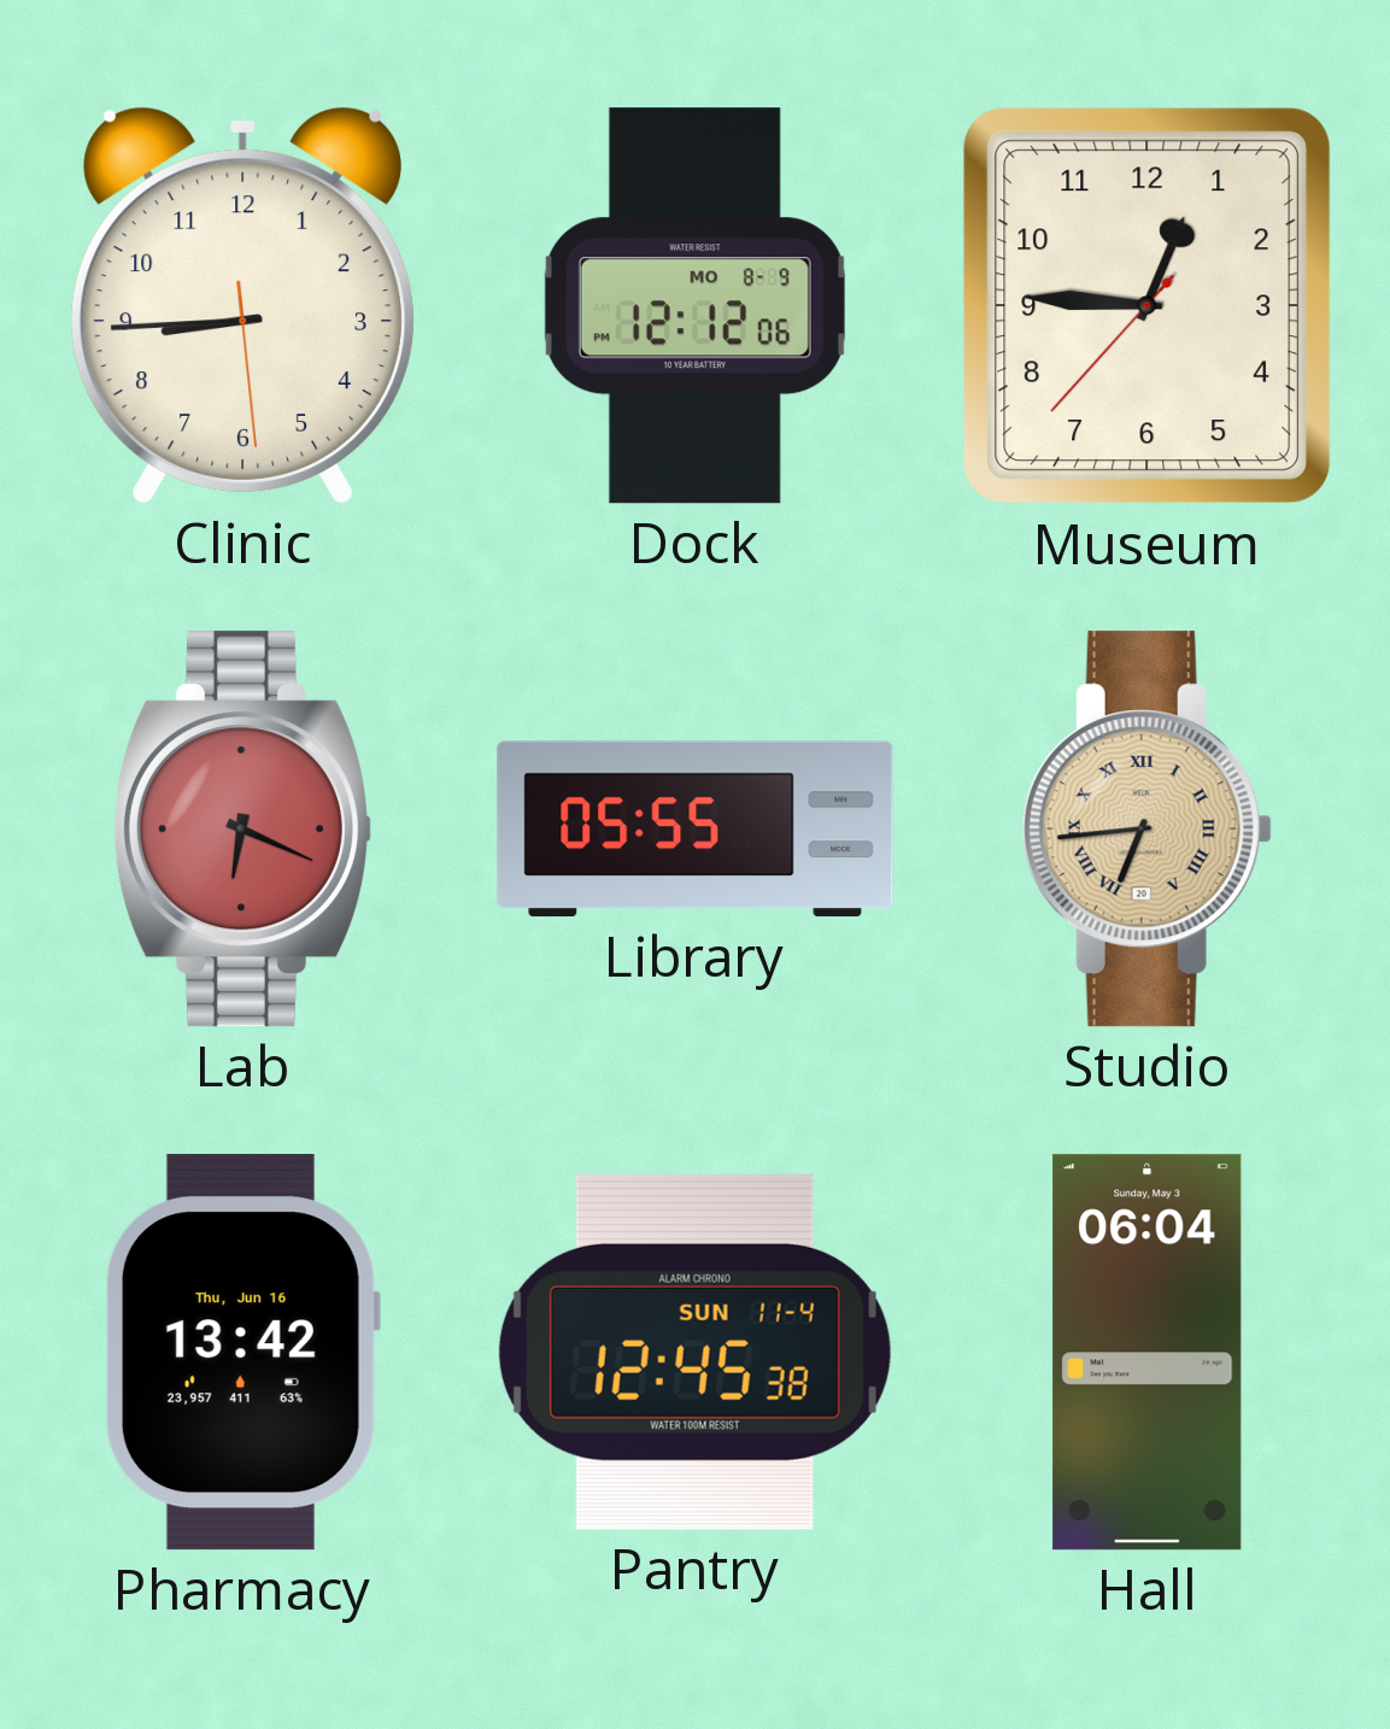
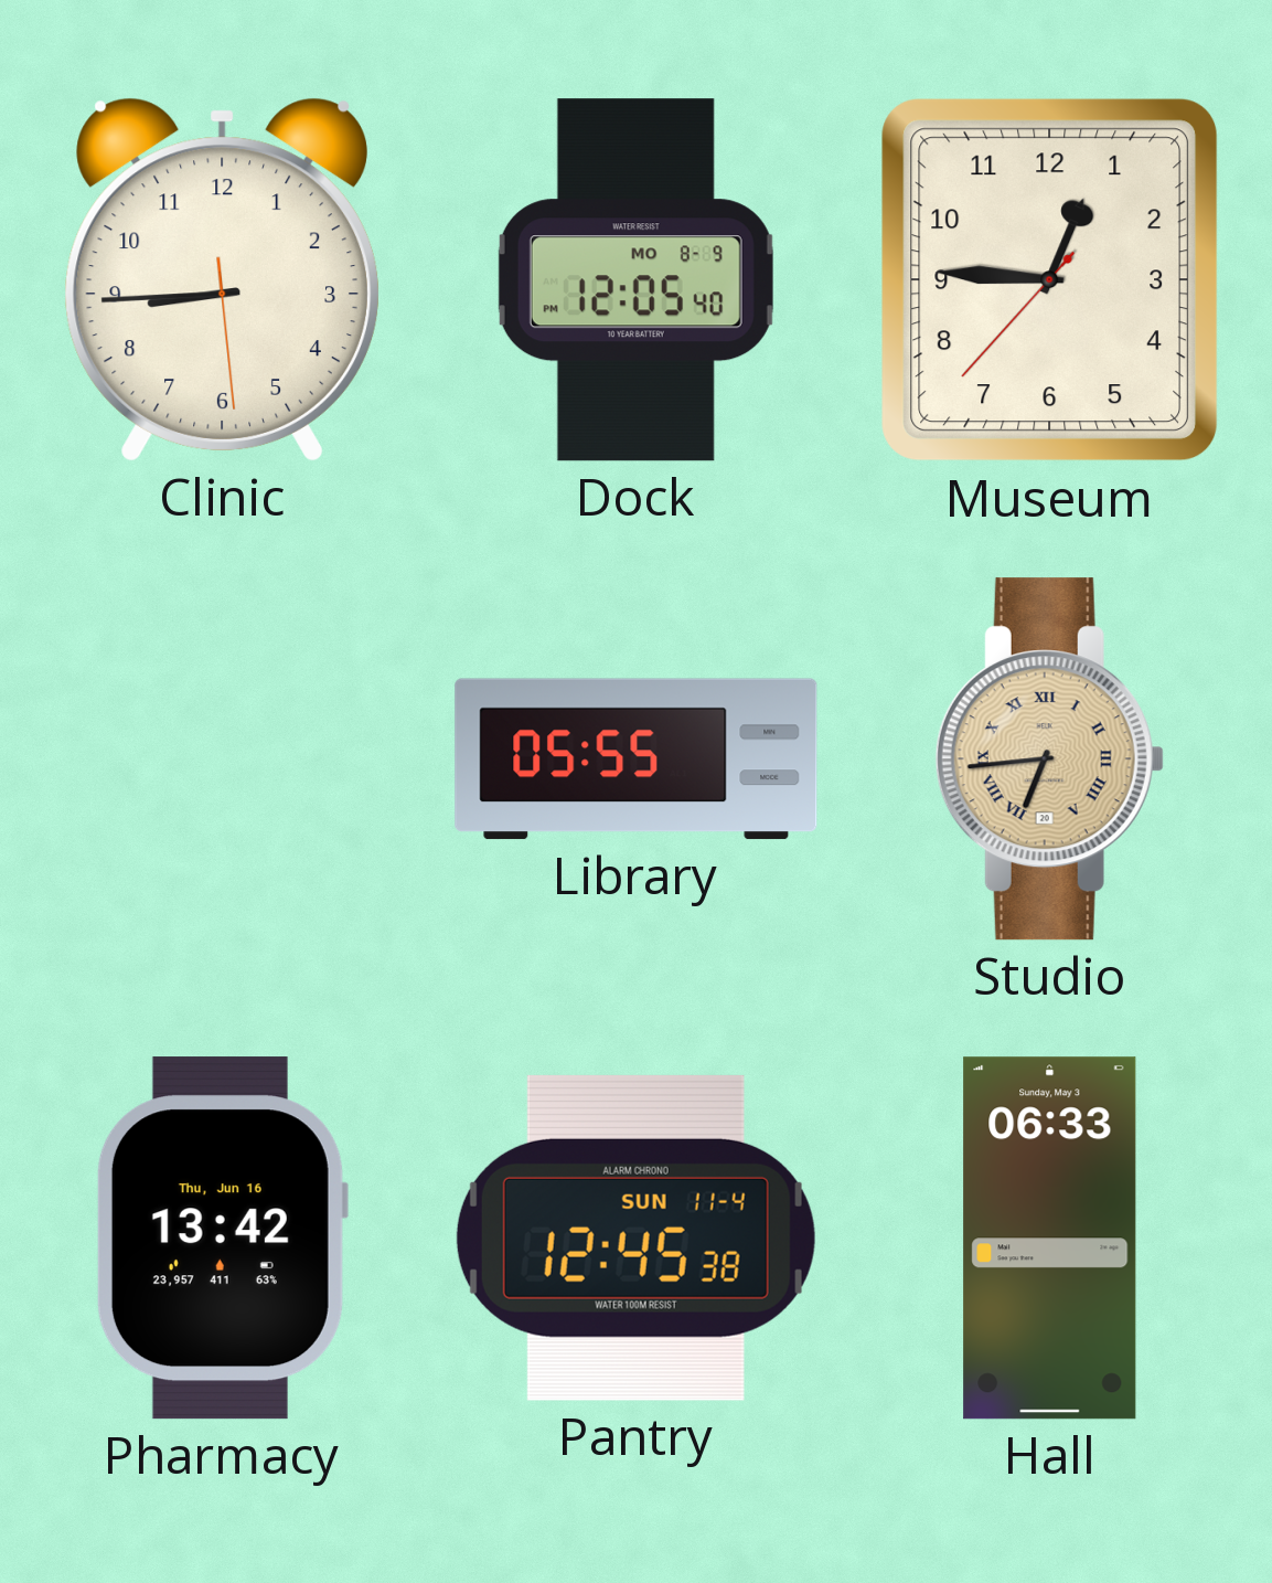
Dock: 12:12 -> 12:05 (635, 280)
Lab: 6:19 -> none (242, 830)
Hall: 06:04 -> 06:33 (1050, 1239)
